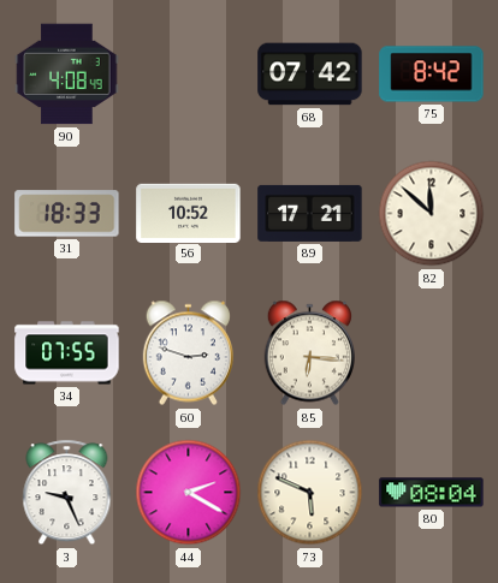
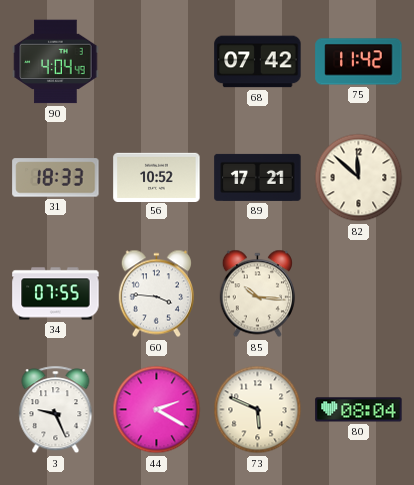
90: 4:08 -> 4:04 (56, 62)
75: 8:42 -> 11:42 (359, 62)
60: 2:48 -> 3:46 (156, 294)
85: 6:16 -> 10:16 (257, 294)
